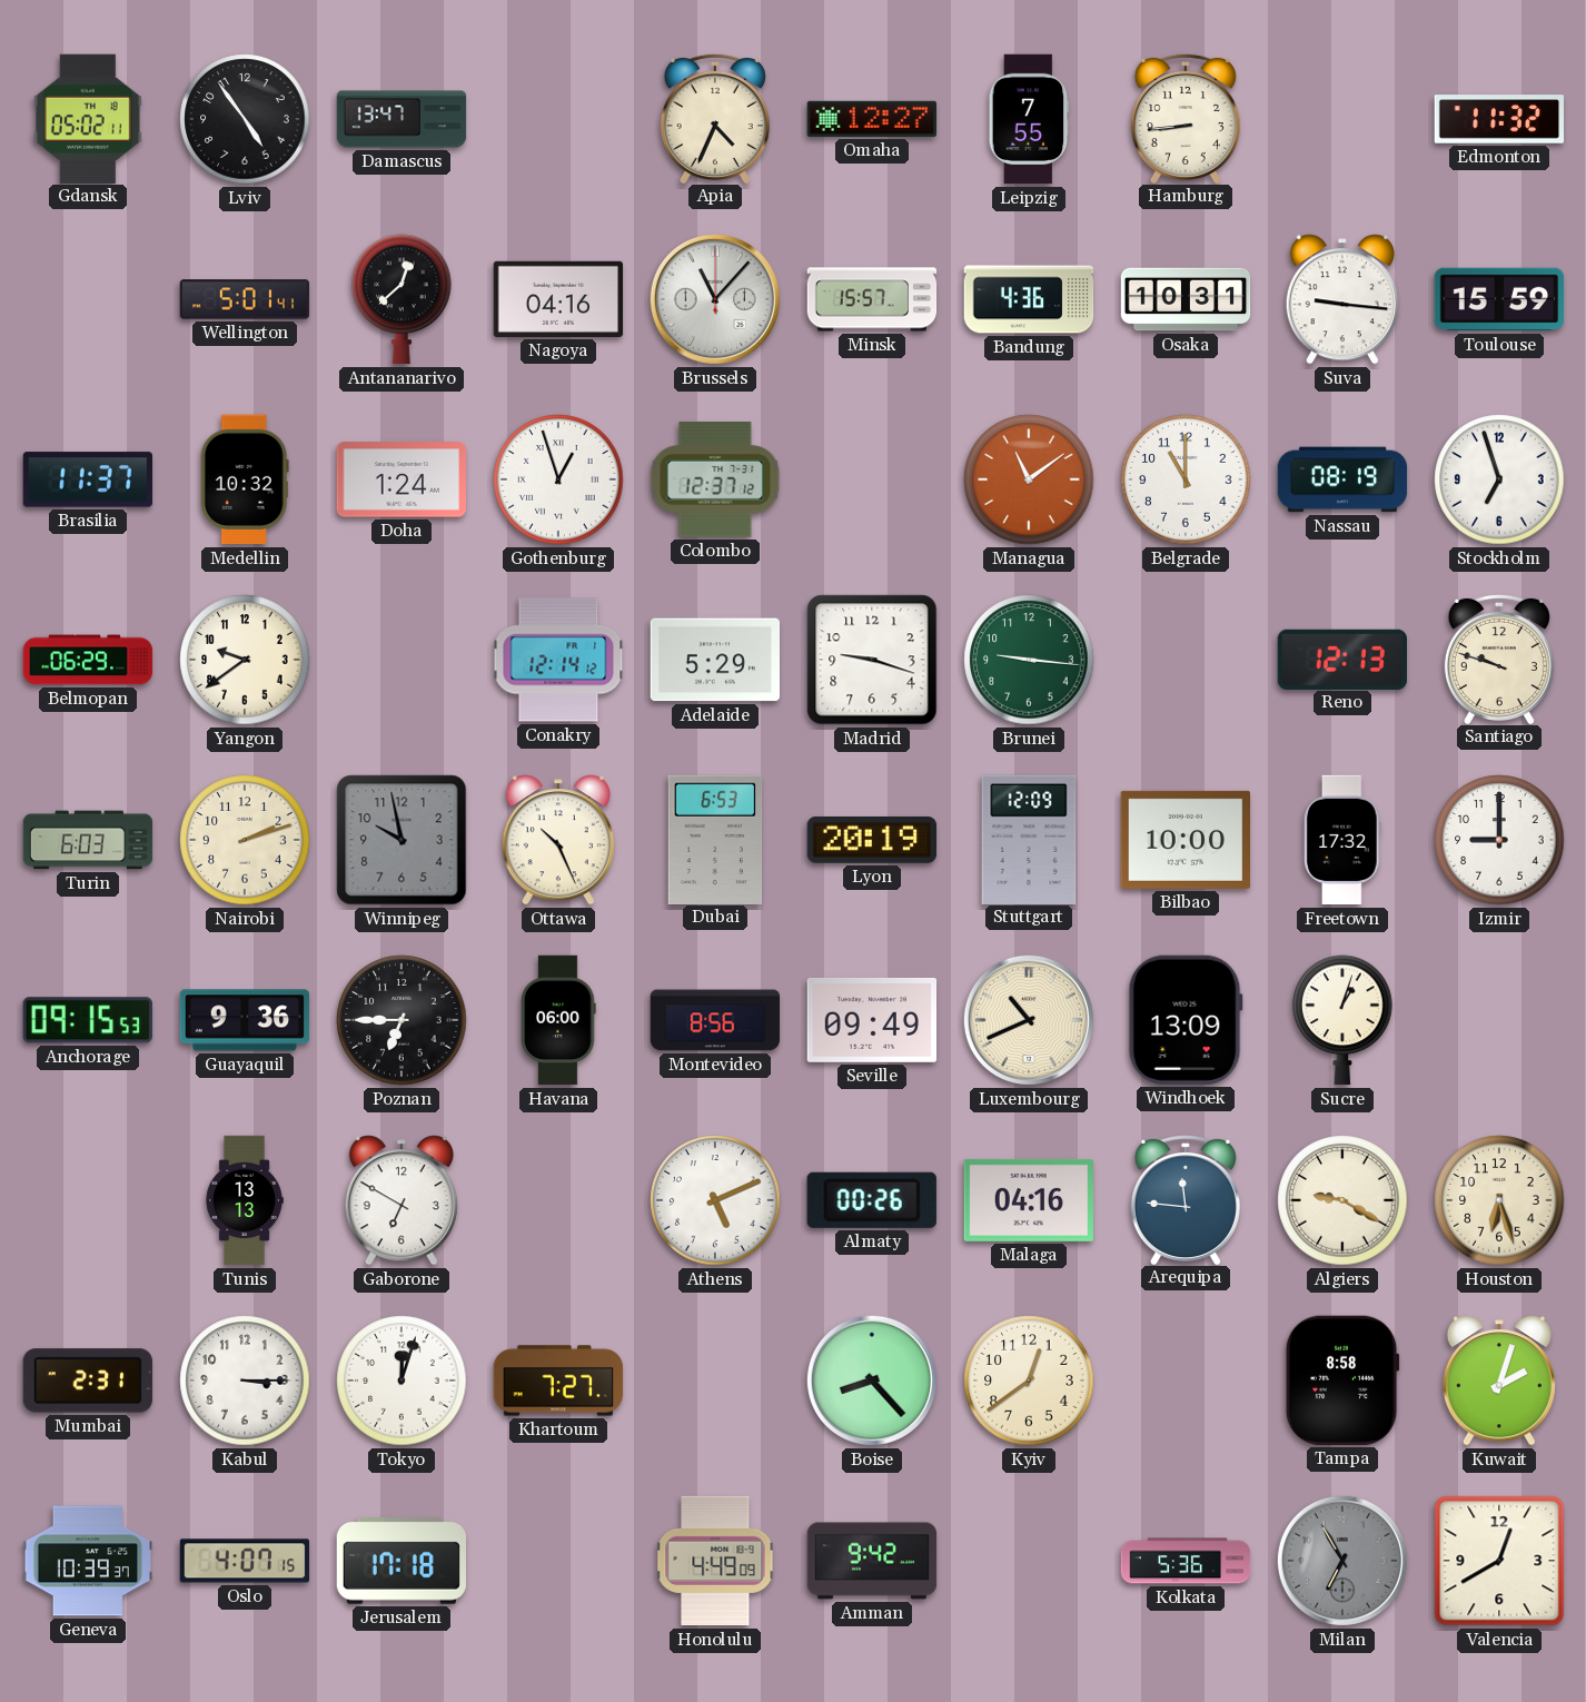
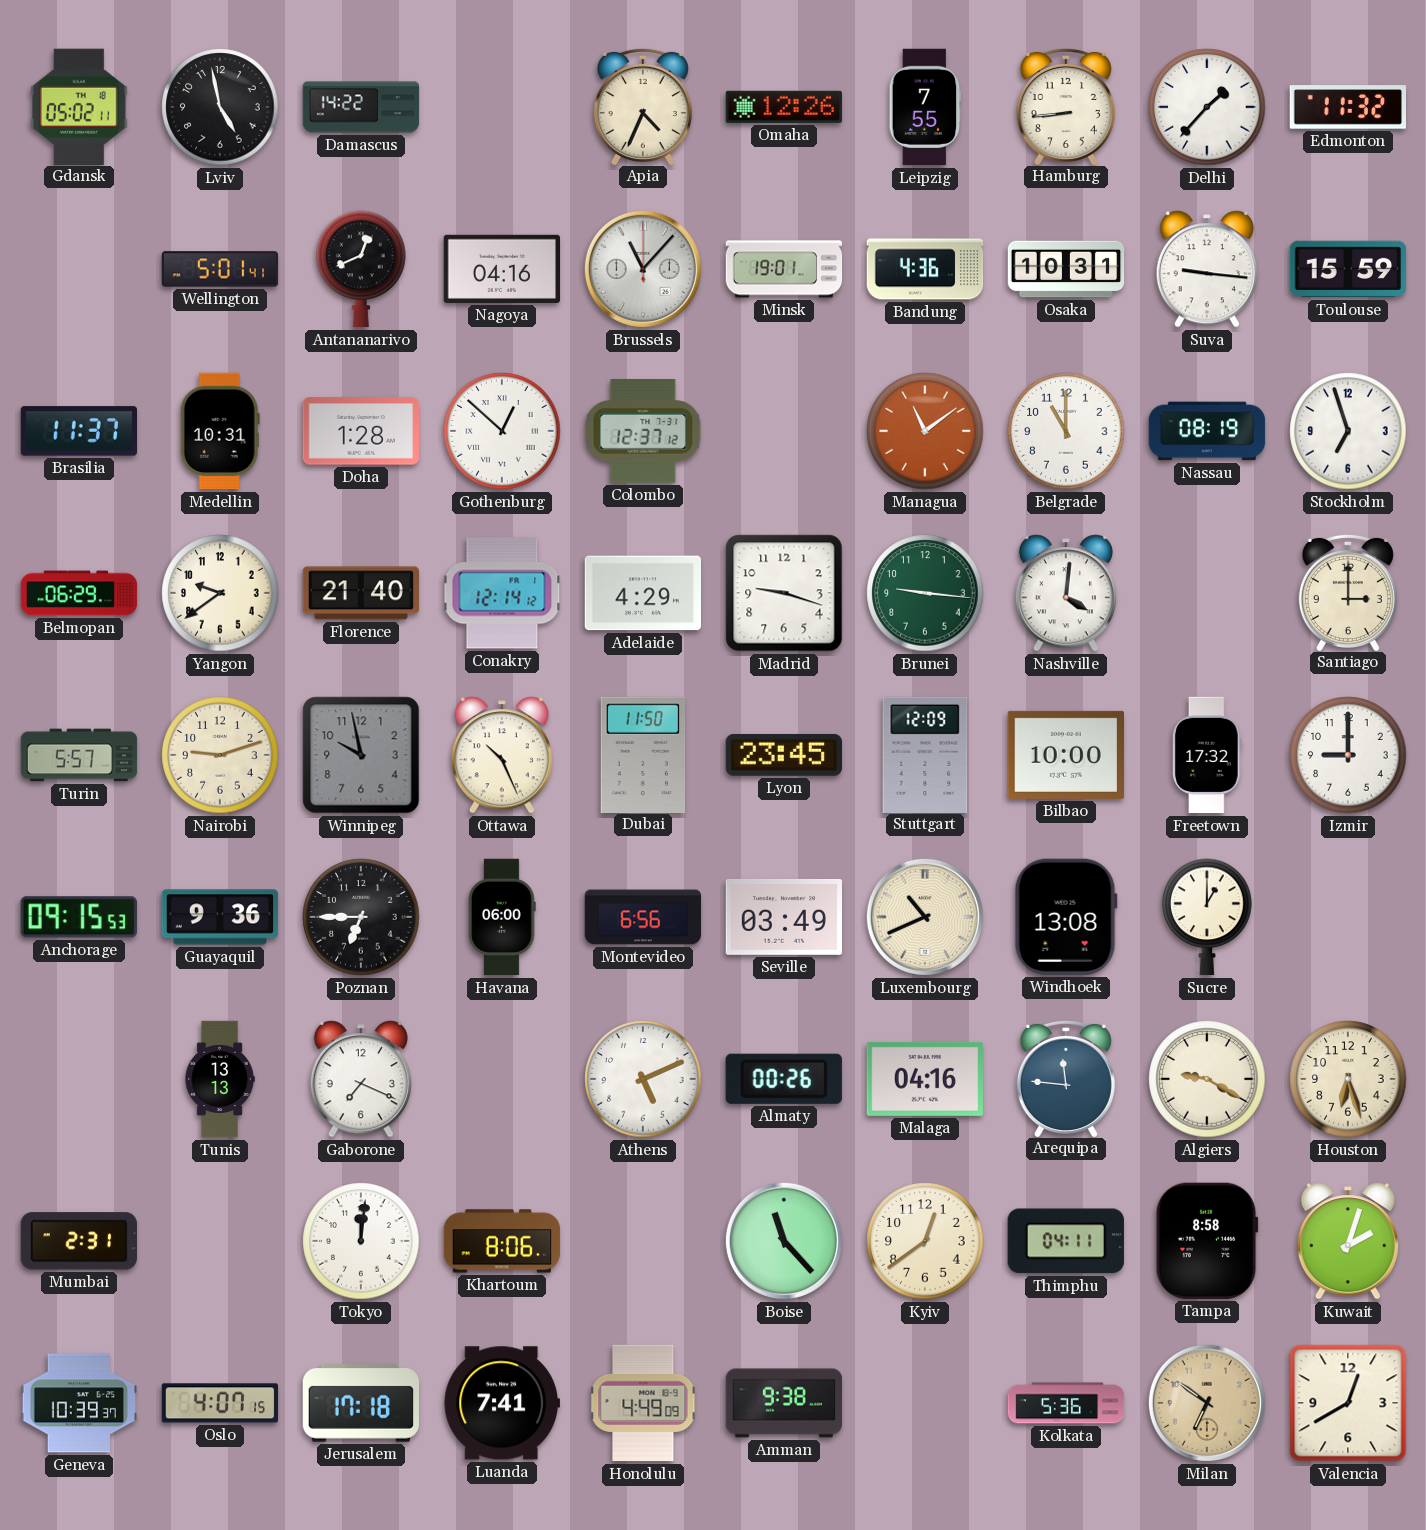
Lviv: 4:54 -> 4:58 (220, 107)
Damascus: 13:47 -> 14:22 (361, 107)
Omaha: 12:27 -> 12:26 (783, 107)
Delhi: none -> 1:37 (1207, 107)
Antananarivo: 12:38 -> 12:41 (361, 269)
Minsk: 15:57 -> 19:01 (784, 269)
Medellin: 10:32 -> 10:31 (220, 431)
Doha: 1:24 -> 1:28 (360, 431)
Gothenburg: 12:57 -> 12:52 (502, 431)
Florence: none -> 21:40 (360, 593)
Adelaide: 5:29 -> 4:29 (642, 593)
Nashville: none -> 4:01 (1066, 593)
Reno: 12:13 -> none (1341, 659)
Santiago: 9:48 -> 3:00 (1348, 592)
Turin: 6:03 -> 5:57 (79, 755)
Nairobi: 2:12 -> 9:12 (220, 755)
Dubai: 6:53 -> 11:50 (643, 754)
Lyon: 20:19 -> 23:45 (783, 755)
Montevideo: 8:56 -> 6:56 (643, 917)
Seville: 09:49 -> 03:49 (784, 917)
Windhoek: 13:09 -> 13:08 (1066, 917)
Sucre: 1:03 -> 1:00 (1207, 917)
Gaborone: 6:50 -> 7:19 (361, 1079)
Kabul: 3:15 -> none (245, 1381)
Tokyo: 12:03 -> 12:01 (361, 1241)
Khartoum: 7:27 -> 8:06 (502, 1241)
Boise: 8:23 -> 11:23 (784, 1241)
Thimphu: none -> 04:11 (1066, 1241)
Luanda: none -> 7:41 (501, 1403)
Amman: 9:42 -> 9:38 (784, 1403)
Milan: 6:55 -> 6:51 (1207, 1403)
Milan dial: grey -> champagne (1207, 1403)
